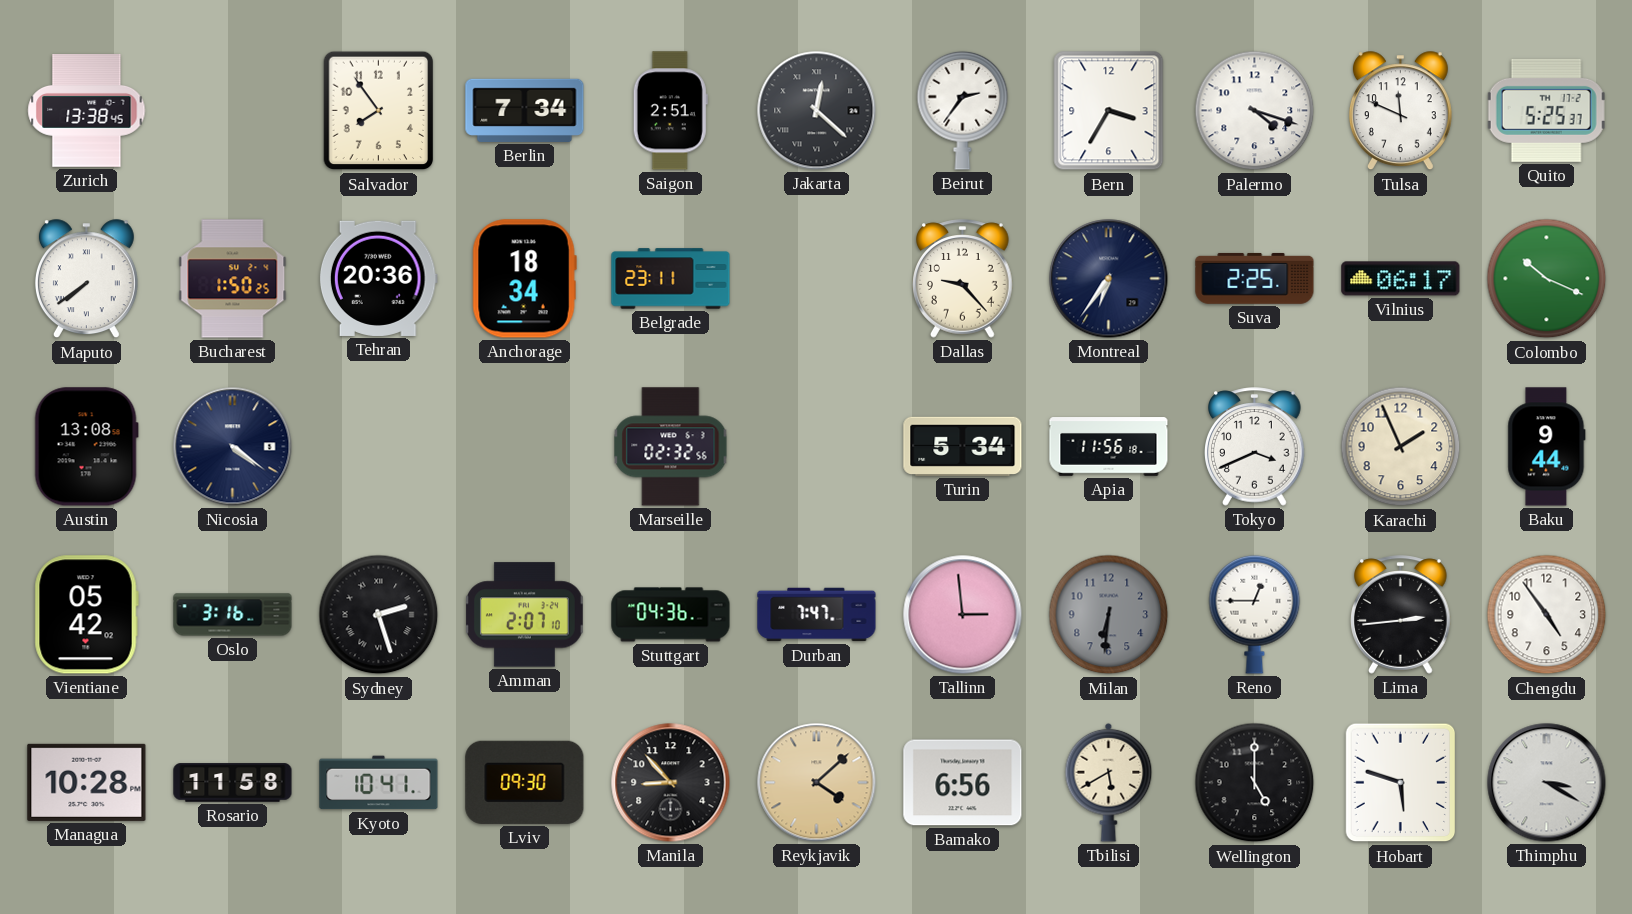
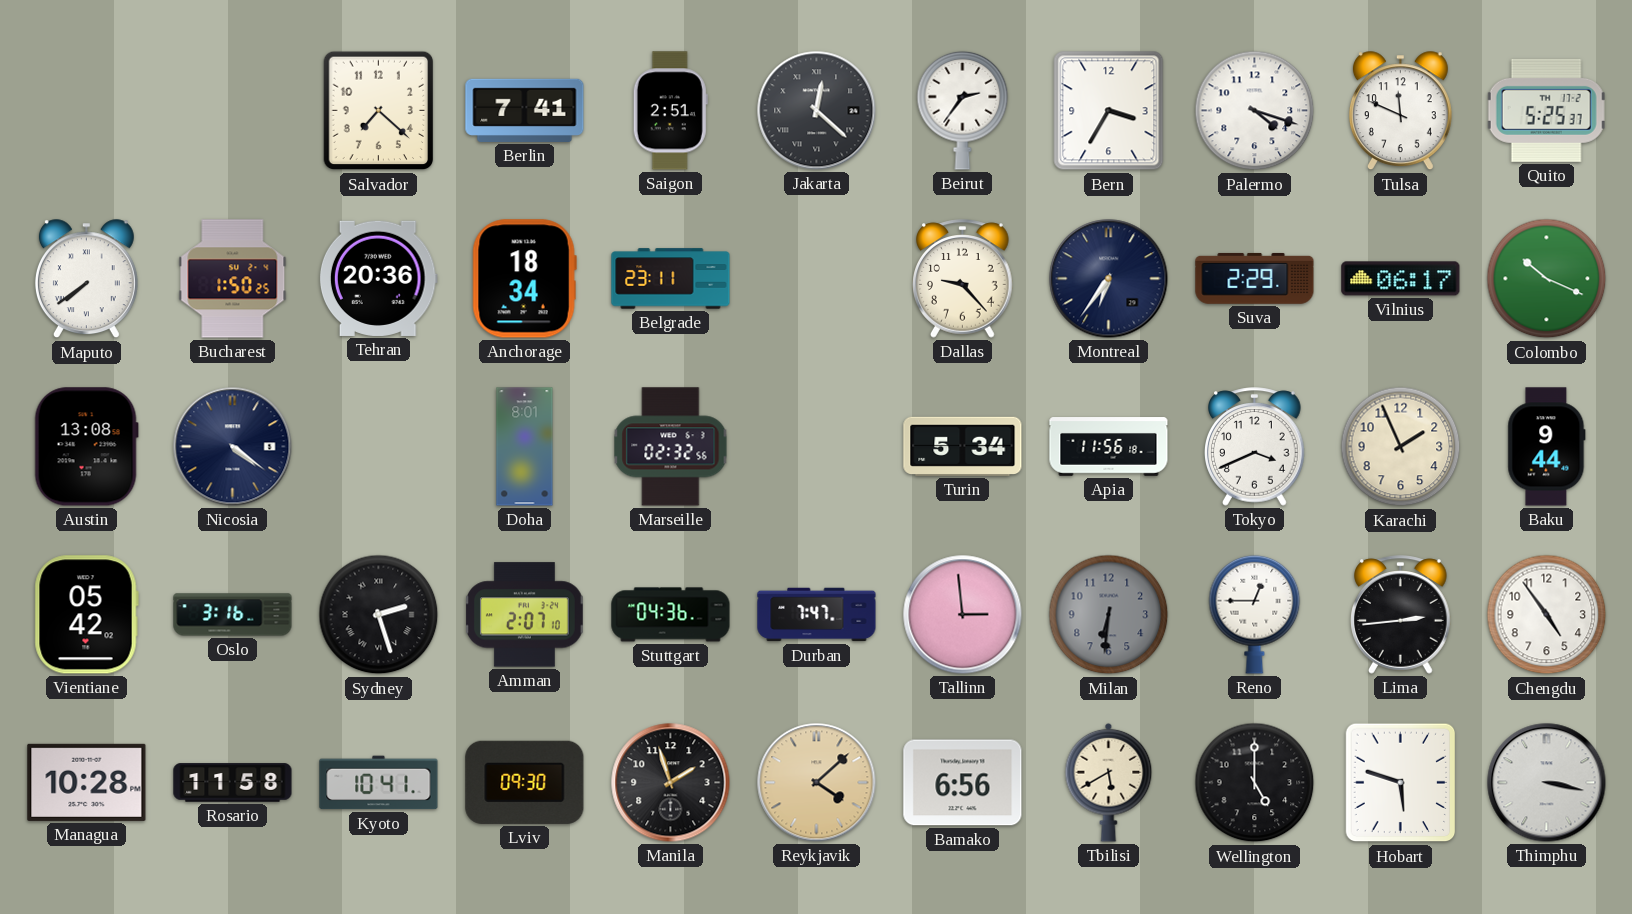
Zurich: 13:38 -> none (87, 111)
Salvador: 7:54 -> 7:22 (379, 111)
Berlin: 7:34 -> 7:41 (525, 110)
Suva: 2:25 -> 2:29 (1255, 278)
Doha: none -> 8:01 (525, 447)
Manila: 8:53 -> 1:57 (671, 783)
Thimphu: 3:20 -> 3:17 (1547, 783)
